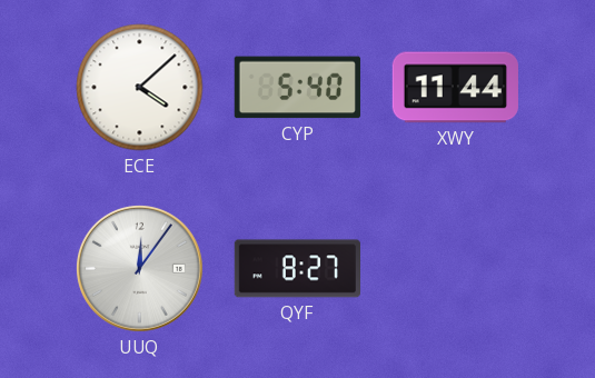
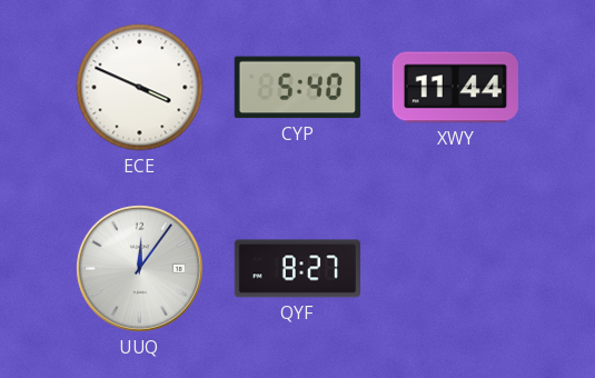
ECE: 4:08 -> 3:49 (140, 88)
